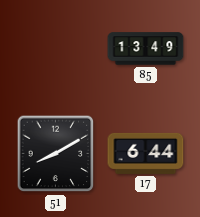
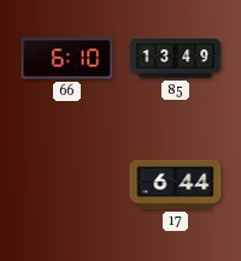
66: none -> 6:10 (67, 59)
51: 8:10 -> none (56, 154)
